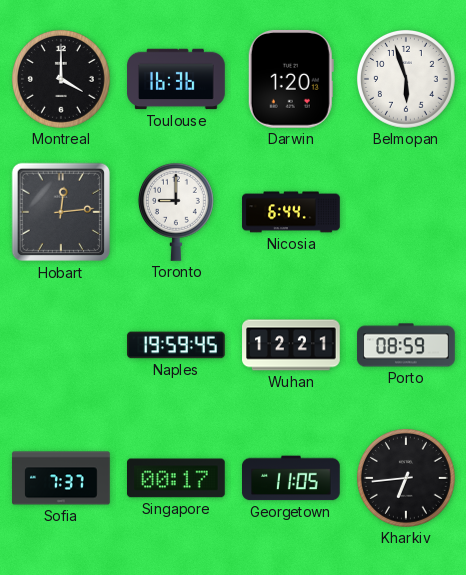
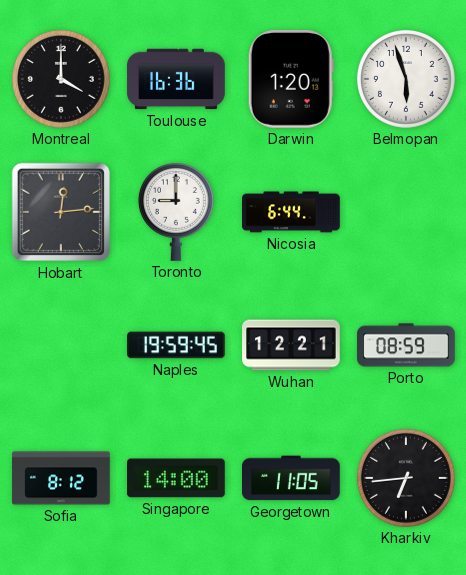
Sofia: 7:37 -> 8:12 (61, 478)
Singapore: 00:17 -> 14:00 (177, 478)
